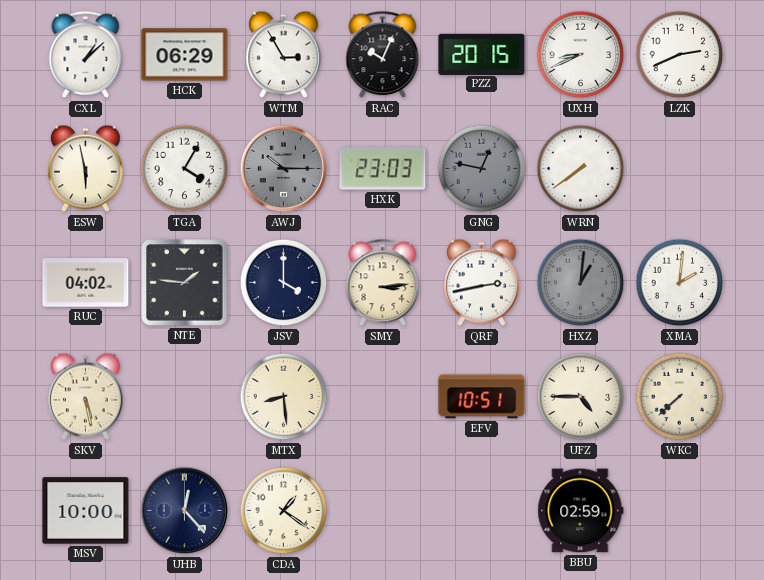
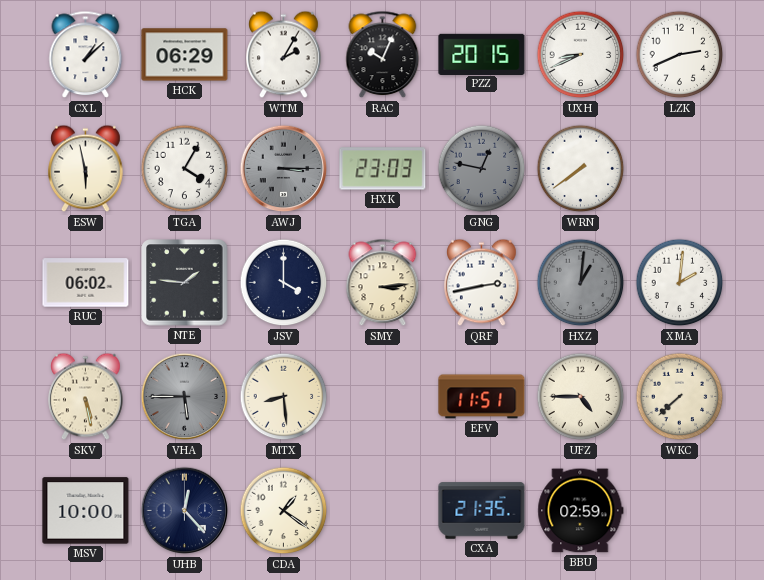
WTM: 2:55 -> 2:05 (284, 55)
AWJ: 10:15 -> 3:15 (284, 169)
RUC: 04:02 -> 06:02 (86, 283)
VHA: none -> 5:45 (185, 397)
EFV: 10:51 -> 11:51 (482, 397)
CXA: none -> 21:35 (482, 511)
